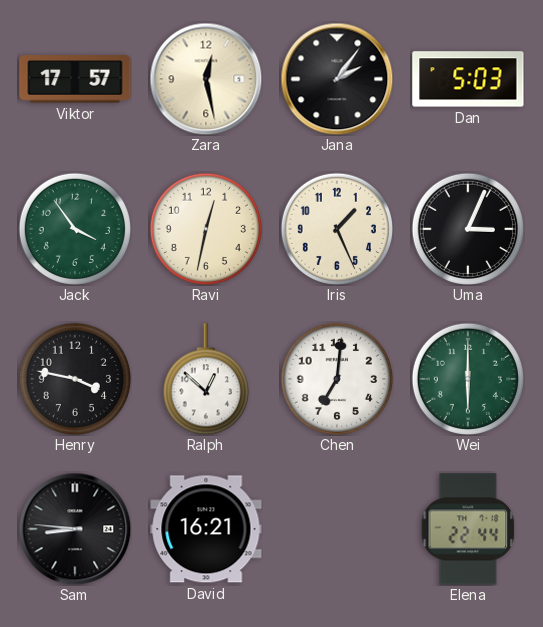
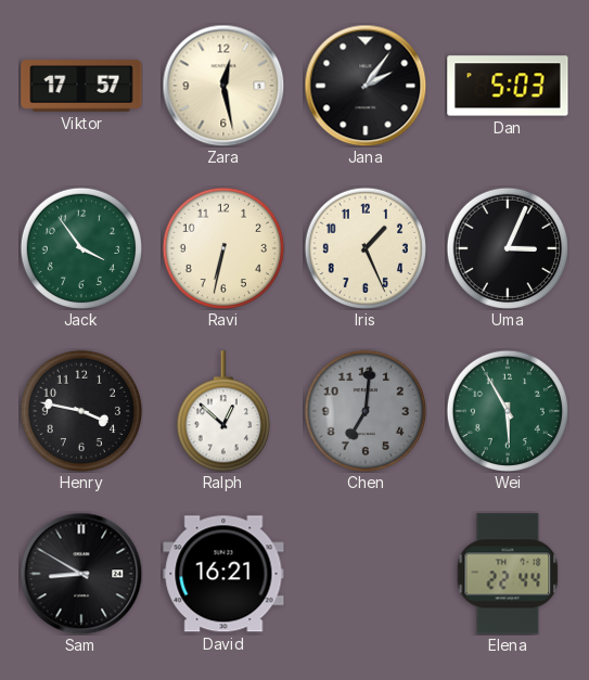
Ravi: 12:32 -> 6:32 (222, 247)
Chen dial: white -> grey (364, 410)
Wei: 6:00 -> 5:55 (507, 410)
Sam: 8:46 -> 8:50 (81, 574)
